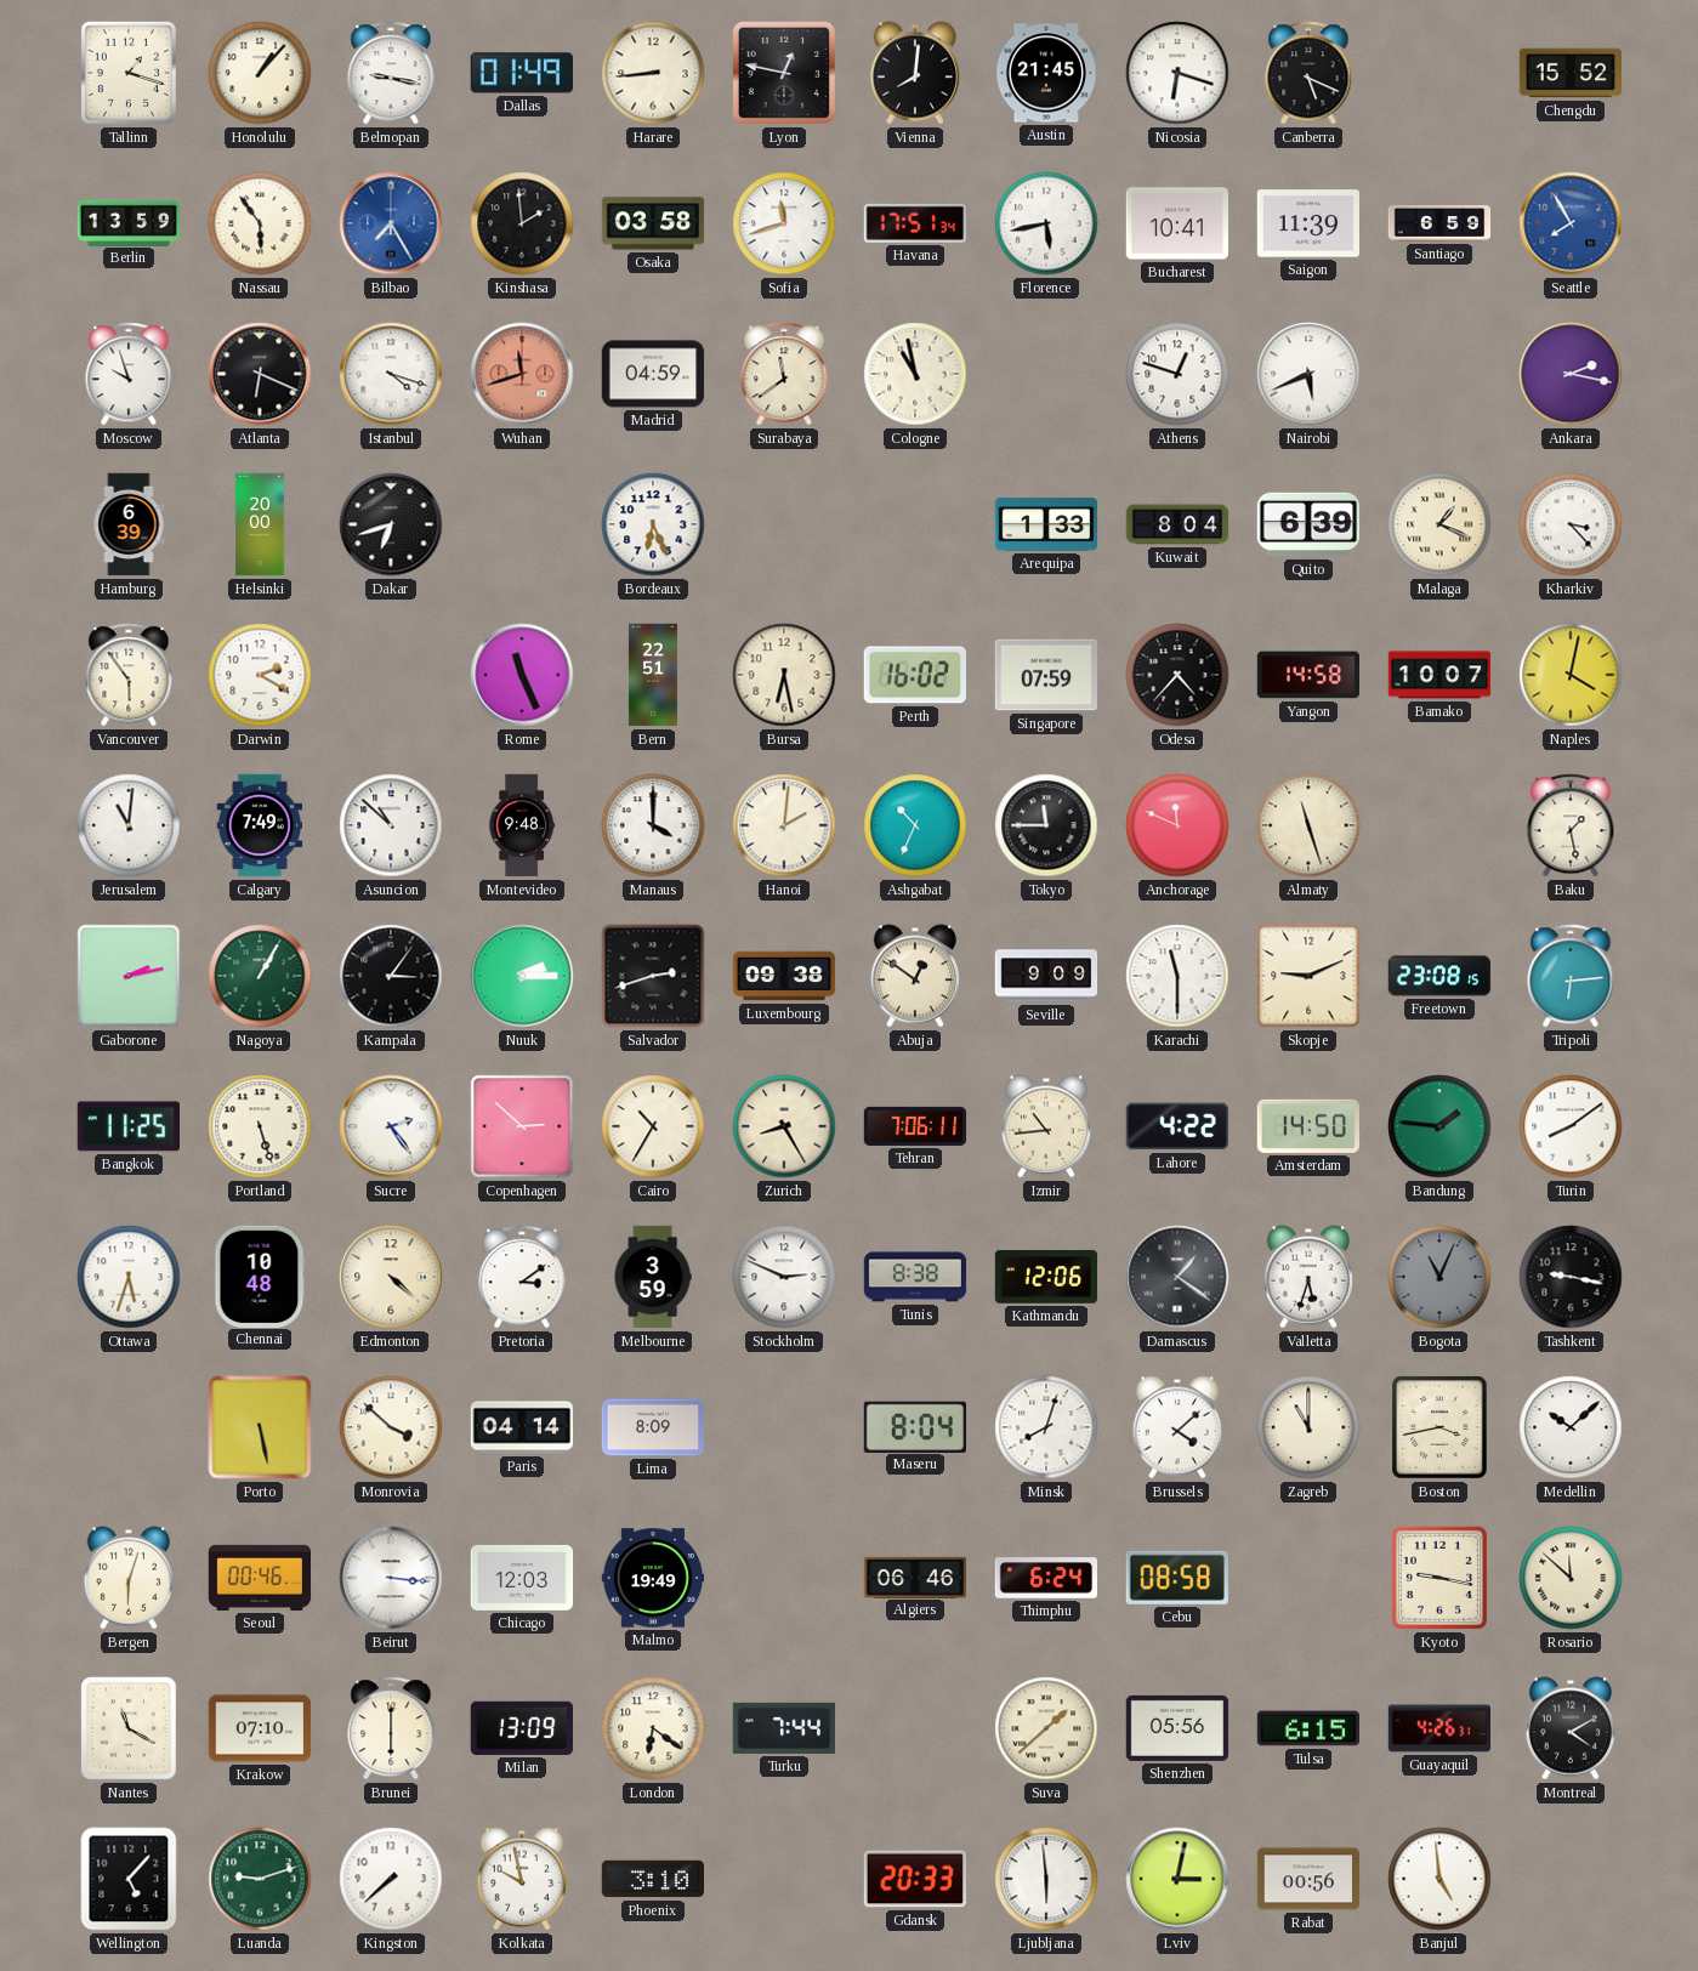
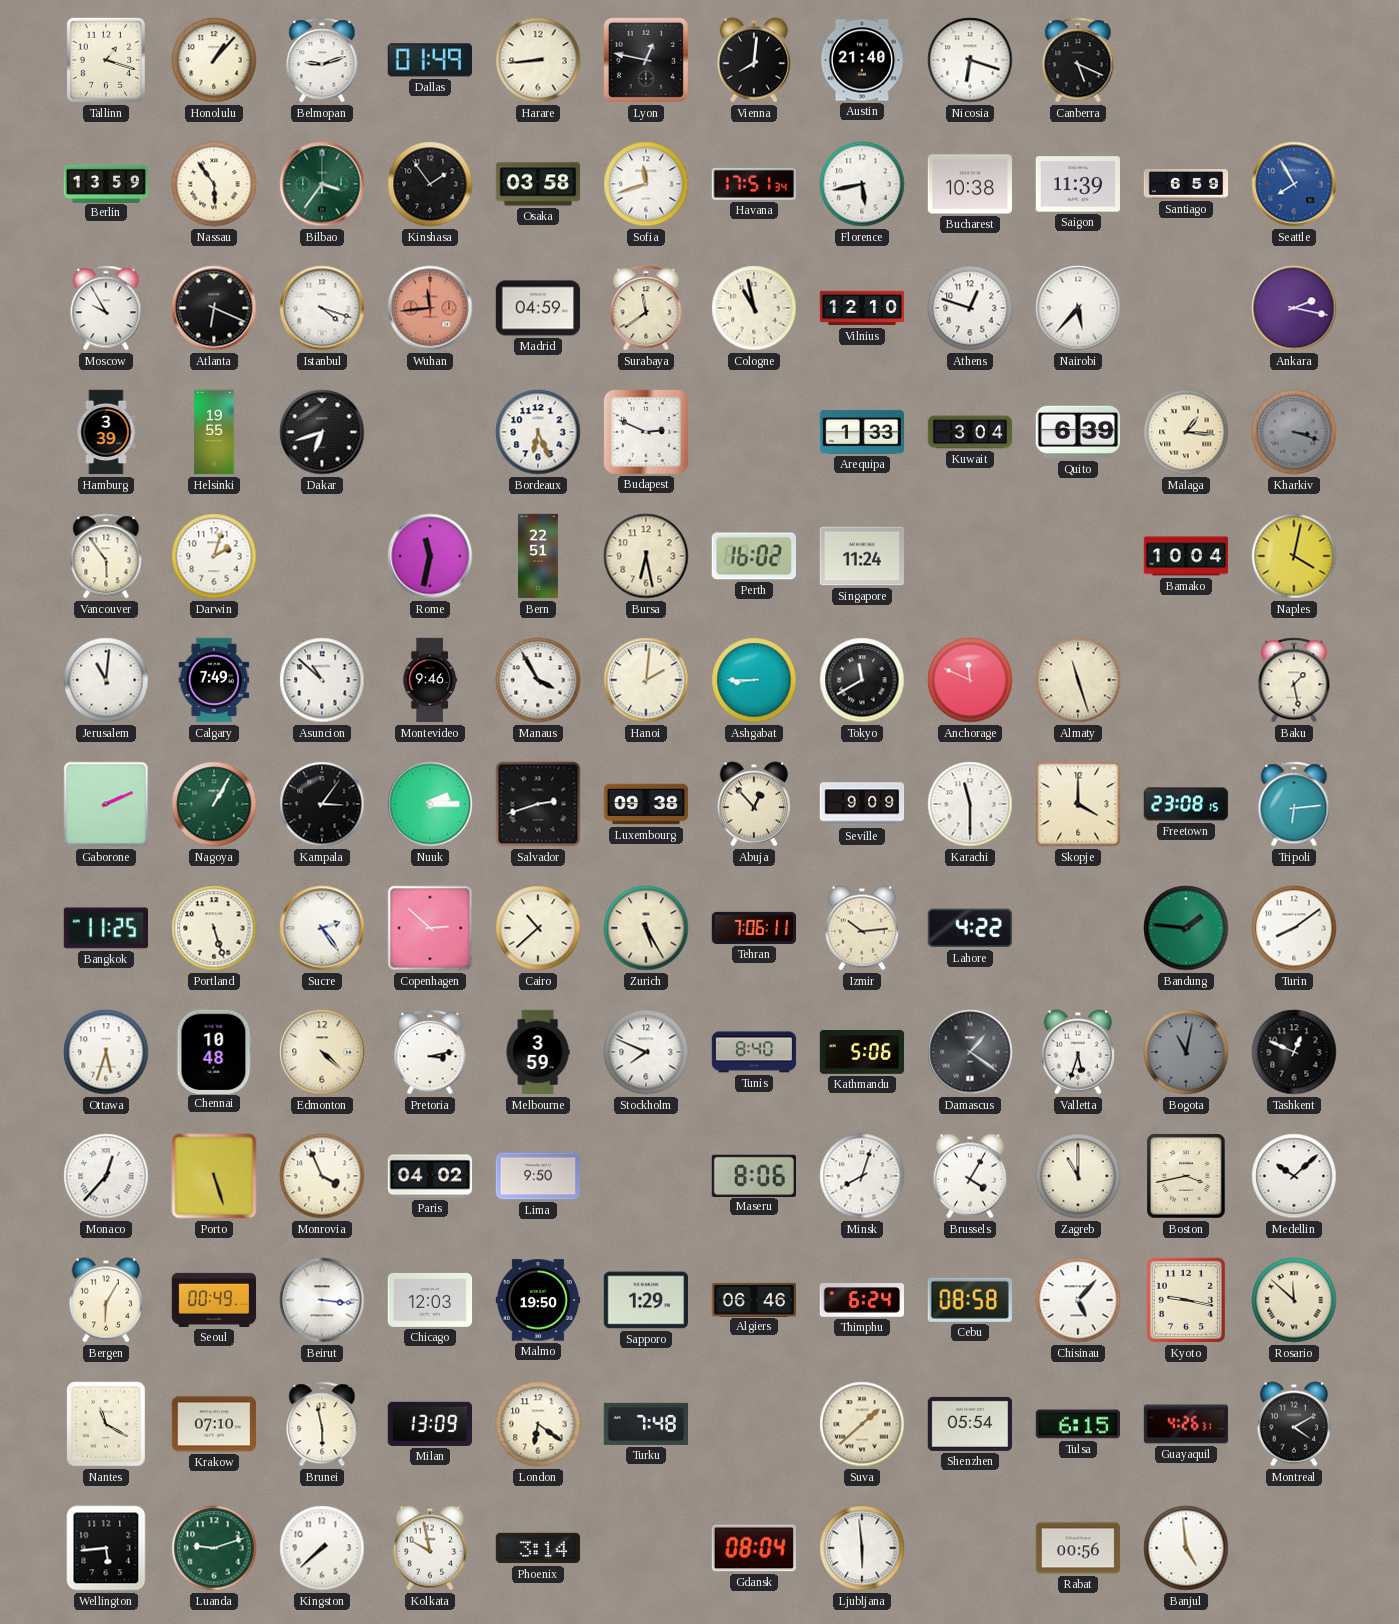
Belmopan: 9:17 -> 9:12 (322, 60)
Austin: 21:45 -> 21:40 (862, 60)
Chengdu: 15:52 -> none (1571, 73)
Bilbao: 7:25 -> 3:36 (322, 184)
Bilbao dial: blue -> green (322, 184)
Kinshasa: 1:59 -> 1:54 (430, 184)
Bucharest: 10:41 -> 10:38 (969, 184)
Moscow: 9:57 -> 9:55 (106, 308)
Wuhan: 11:42 -> 11:44 (430, 308)
Vilnius: none -> 12:10 (862, 308)
Nairobi: 5:41 -> 5:37 (1078, 308)
Hamburg: 6:39 -> 3:39 (106, 432)
Helsinki: 20:00 -> 19:55 (214, 432)
Budapest: none -> 2:49 (646, 432)
Kuwait: 8:04 -> 3:04 (970, 432)
Malaga: 1:19 -> 1:16 (1186, 432)
Kharkiv: 3:23 -> 3:18 (1294, 432)
Kharkiv dial: white -> grey (1294, 432)
Darwin: 2:20 -> 2:03 (214, 556)
Rome: 11:26 -> 11:32 (430, 556)
Singapore: 07:59 -> 11:24 (862, 556)
Odesa: 4:37 -> none (1177, 675)
Yangon: 14:58 -> none (1308, 675)
Bamako: 10:07 -> 10:04 (1186, 556)
Montevideo: 9:48 -> 9:46 (430, 680)
Manaus: 4:00 -> 3:55 (538, 680)
Ashgabat: 10:34 -> 8:45 (754, 680)
Tokyo: 11:45 -> 11:40 (862, 680)
Gaborone: 2:13 -> 2:11 (106, 804)
Abuja: 12:51 -> 12:53 (753, 804)
Skopje: 9:11 -> 4:00 (1078, 804)
Cairo: 10:35 -> 10:38 (538, 928)
Zurich: 8:25 -> 5:25 (646, 928)
Izmir: 10:44 -> 10:14 (861, 928)
Amsterdam: 14:50 -> none (1308, 1126)
Pretoria: 3:09 -> 3:13 (430, 1052)
Stockholm: 2:49 -> 7:49 (646, 1052)
Tunis: 8:38 -> 8:40 (754, 1052)
Kathmandu: 12:06 -> 5:06 (862, 1053)
Bogota: 11:04 -> 11:02 (1186, 1052)
Tashkent: 9:17 -> 12:49 (1294, 1052)
Monaco: none -> 12:37 (106, 1176)
Porto: 5:28 -> 5:27 (214, 1176)
Monrovia: 3:52 -> 3:56 (322, 1176)
Paris: 04:14 -> 04:02 (430, 1176)
Lima: 8:09 -> 9:50 (538, 1176)
Maseru: 8:04 -> 8:06 (753, 1175)
Brussels: 4:08 -> 4:05 (969, 1176)
Bergen: 6:03 -> 6:05 (105, 1300)
Seoul: 00:46 -> 00:49 (214, 1300)
Malmo: 19:49 -> 19:50 (538, 1300)
Sapporo: none -> 1:29 (646, 1300)
Chisinau: none -> 5:07 (1078, 1300)
Brunei: 6:00 -> 5:58 (322, 1424)
Turku: 7:44 -> 7:48 (646, 1424)
Shenzhen: 05:56 -> 05:54 (970, 1424)
Wellington: 5:07 -> 5:44 (106, 1548)
Phoenix: 3:10 -> 3:14 (537, 1548)
Gdansk: 20:33 -> 08:04 (753, 1548)
Lviv: 3:02 -> none (1177, 1879)
